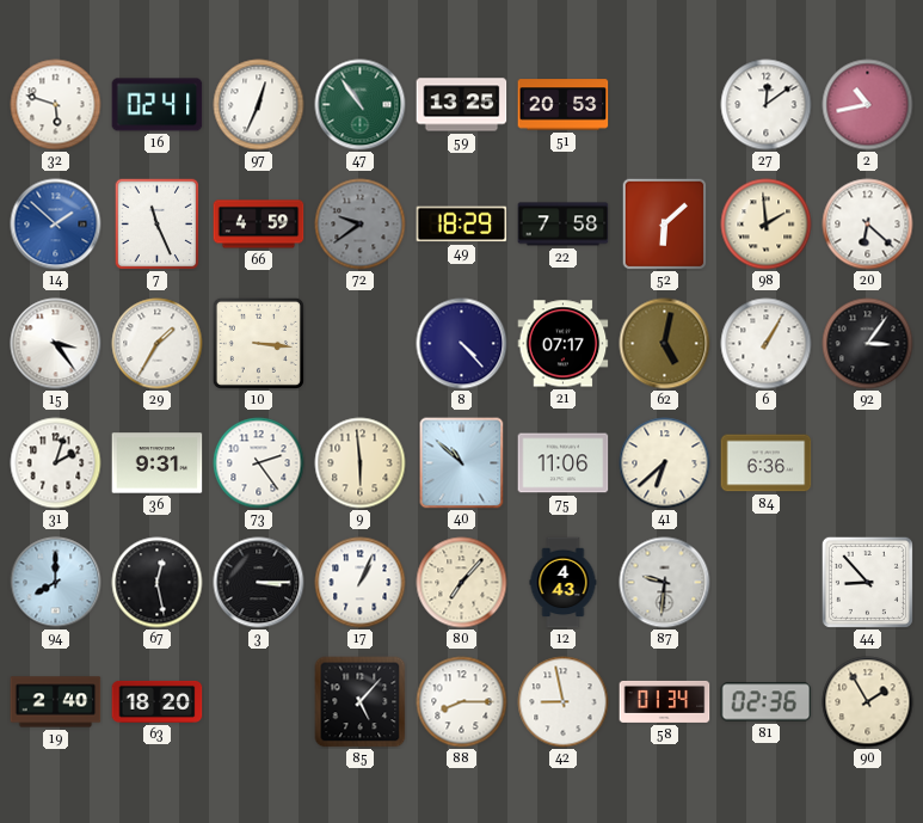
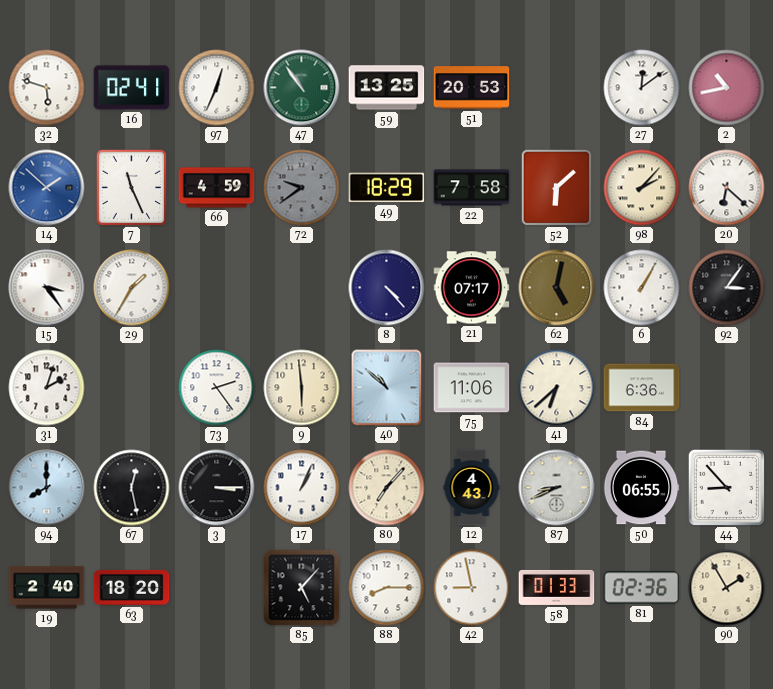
98: 1:59 -> 2:07 (642, 188)
10: 3:16 -> none (258, 343)
36: 9:31 -> none (158, 463)
87: 9:31 -> 8:41 (557, 488)
50: none -> 06:55 (641, 488)
58: 01:34 -> 01:33 (557, 587)
